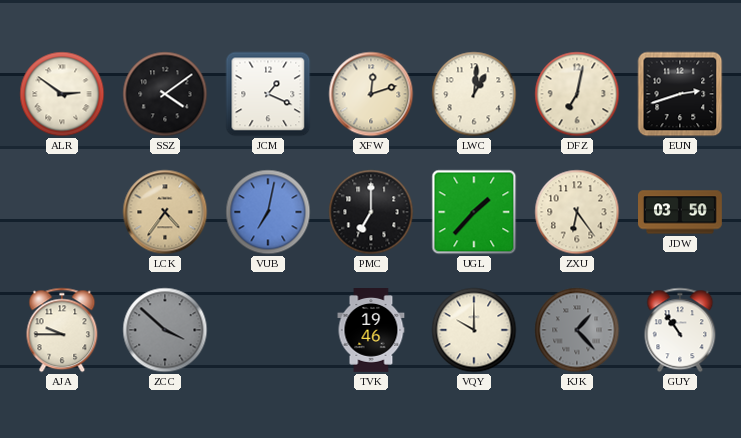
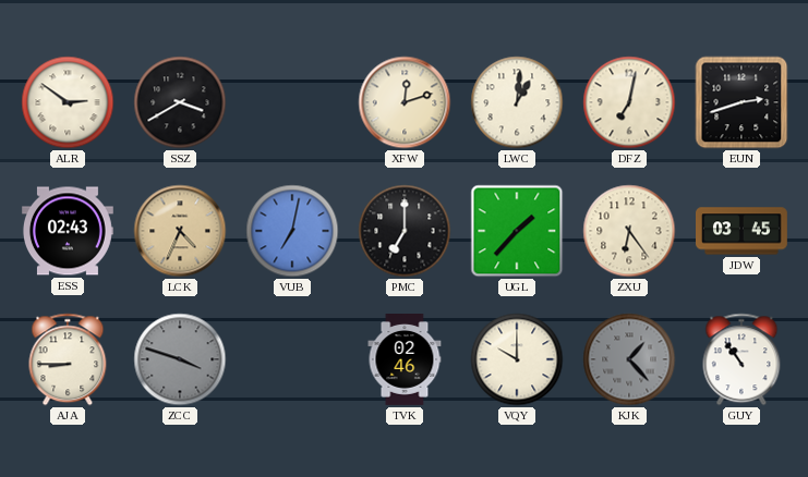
SSZ: 4:09 -> 3:40 (180, 102)
JCM: 1:19 -> none (268, 94)
ESS: none -> 02:43 (68, 231)
LCK: 4:36 -> 4:34 (180, 231)
JDW: 03:50 -> 03:45 (743, 231)
AJA: 9:45 -> 8:45 (68, 359)
ZCC: 3:52 -> 3:48 (180, 359)
TVK: 19:46 -> 02:46 (405, 360)
